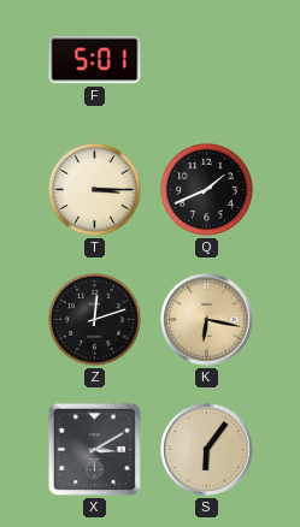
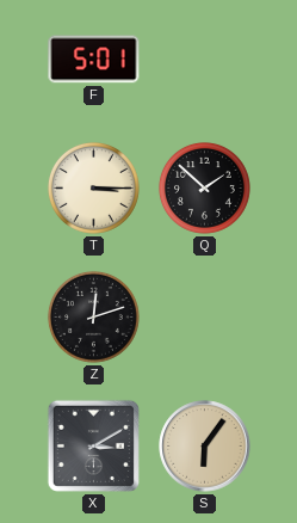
Q: 1:41 -> 1:52 (204, 187)
K: 6:17 -> none (207, 320)
